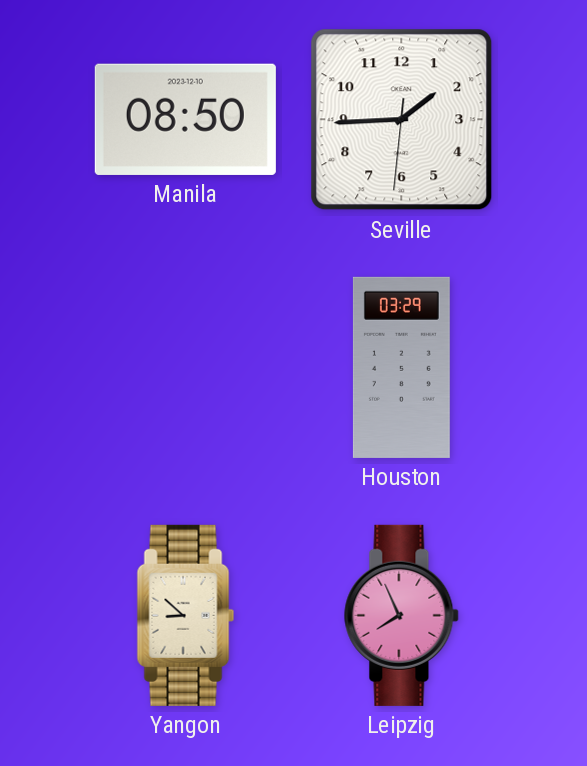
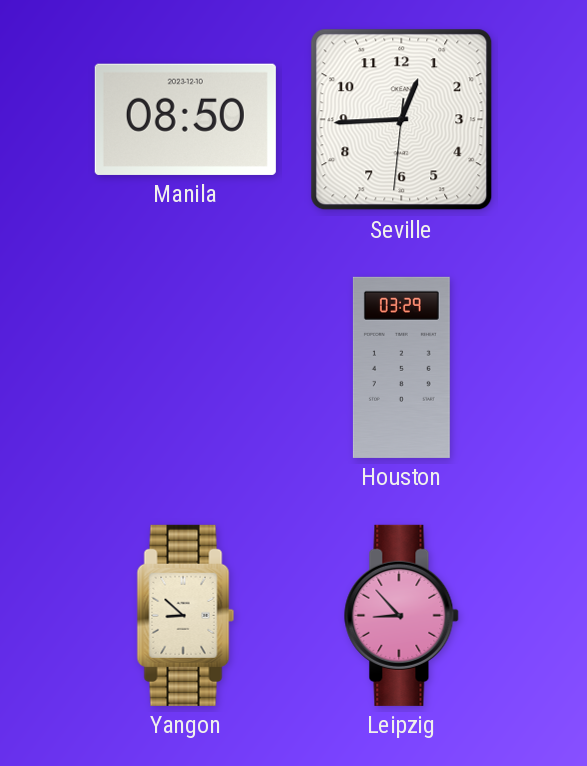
Seville: 1:44 -> 12:44 (402, 120)
Leipzig: 7:56 -> 8:53 (402, 615)
